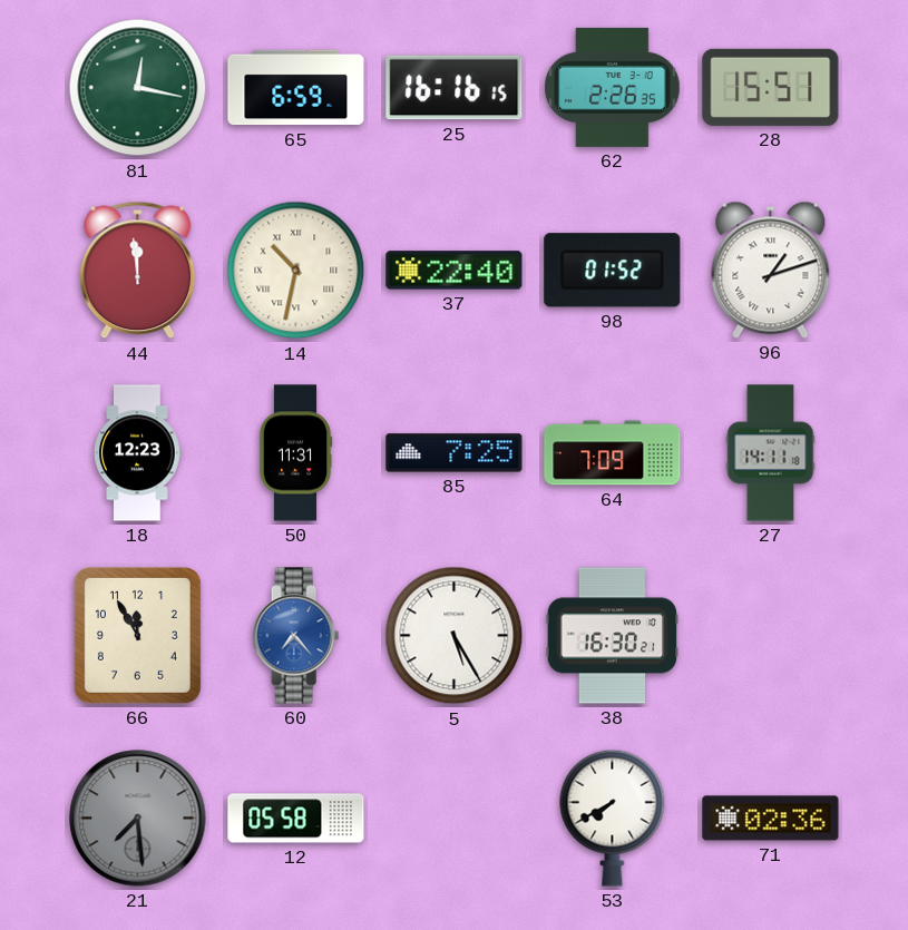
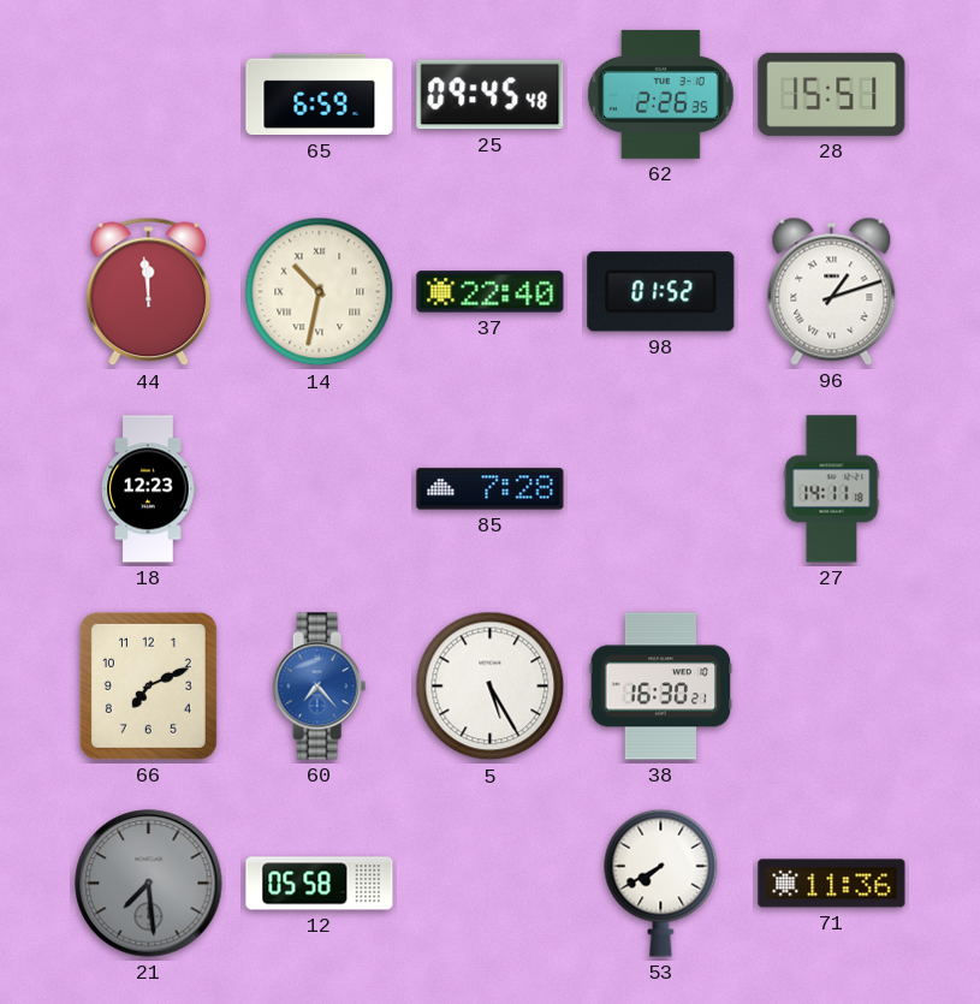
81: 12:17 -> none (138, 88)
25: 16:16 -> 09:45 (491, 95)
50: 11:31 -> none (295, 453)
85: 7:25 -> 7:28 (491, 489)
64: 7:09 -> none (613, 453)
66: 11:55 -> 7:11 (148, 685)
71: 02:36 -> 11:36 (832, 884)
